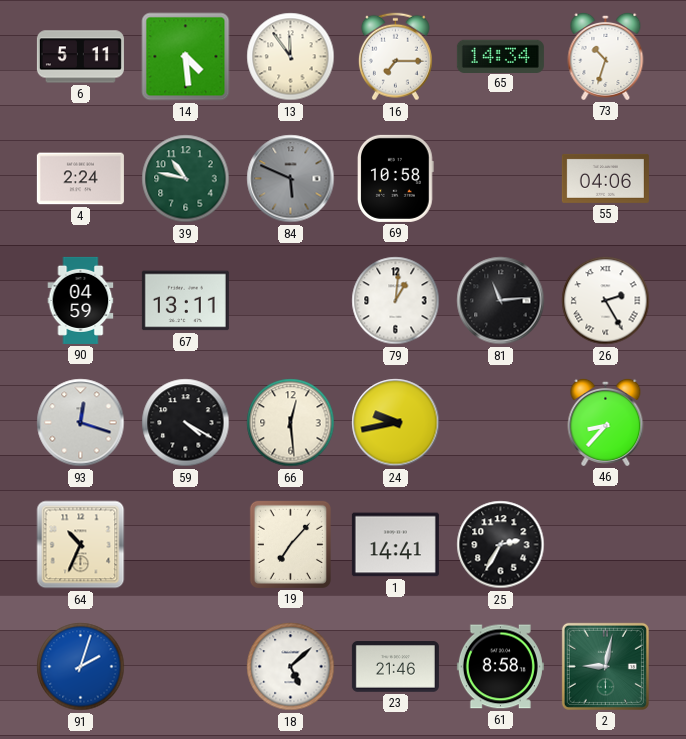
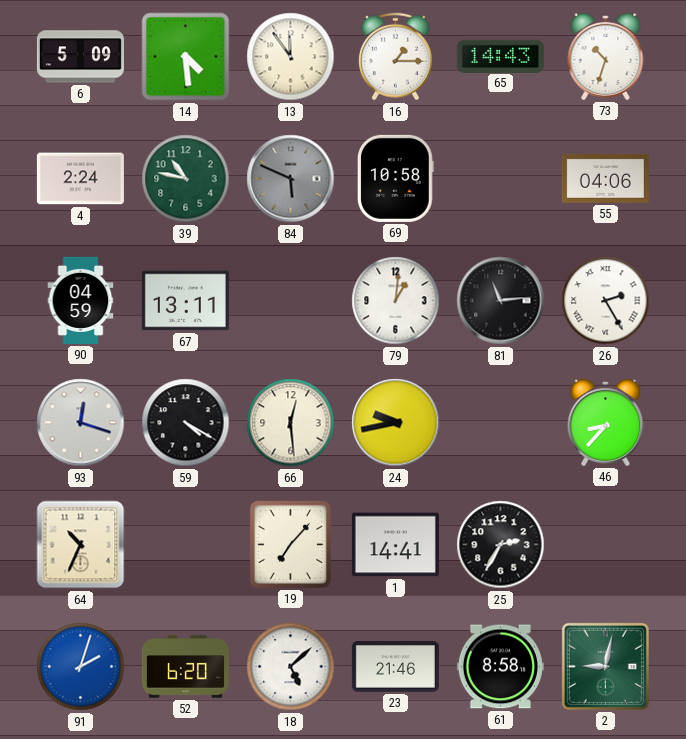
6: 5:11 -> 5:09 (80, 57)
16: 7:15 -> 1:15 (395, 57)
65: 14:34 -> 14:43 (500, 56)
52: none -> 6:20 (185, 667)
